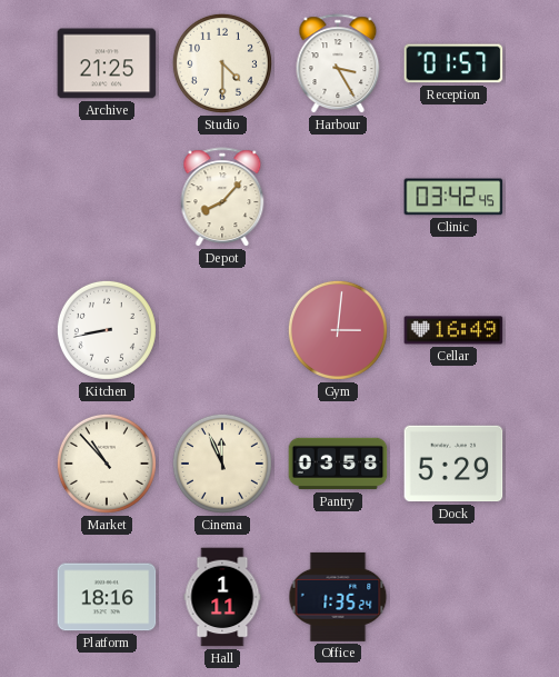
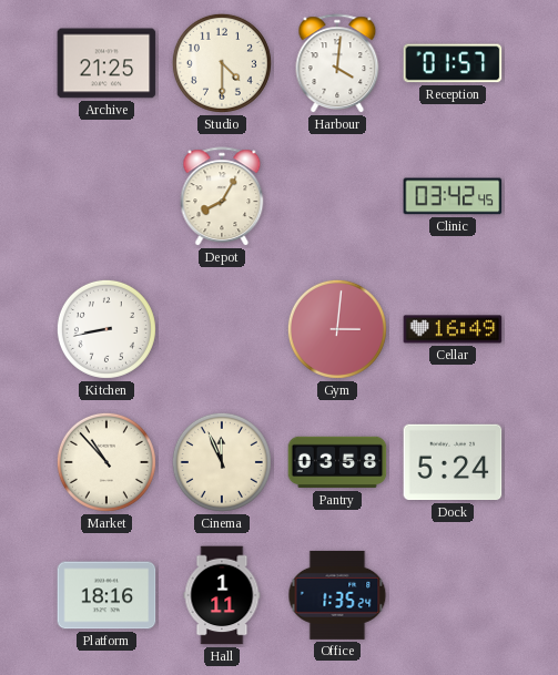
Harbour: 3:25 -> 4:01 (337, 64)
Depot: 8:07 -> 8:05 (222, 197)
Dock: 5:29 -> 5:24 (453, 462)
